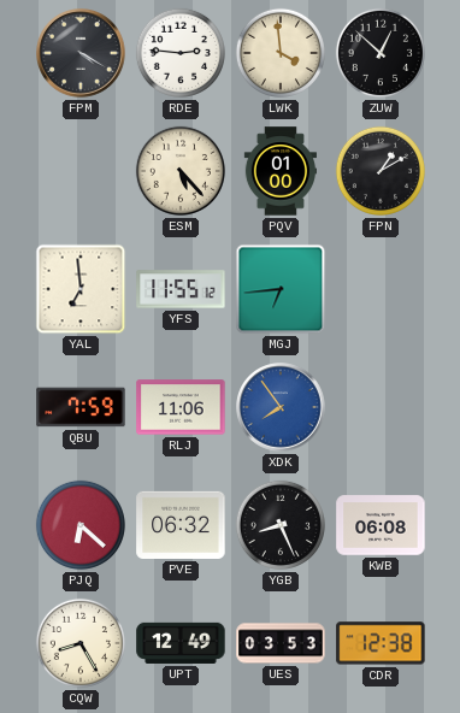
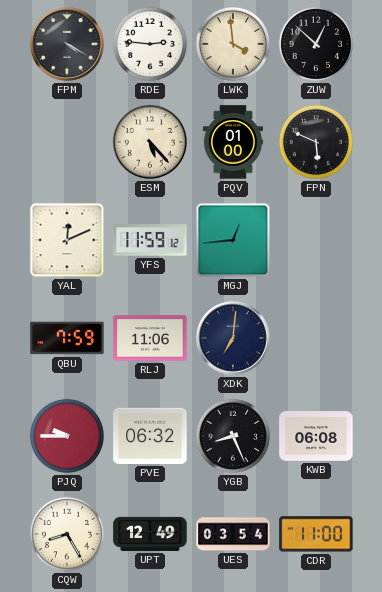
FPN: 1:10 -> 5:49 (316, 142)
YAL: 6:59 -> 12:11 (67, 240)
YFS: 11:55 -> 11:59 (150, 240)
MGJ: 6:44 -> 12:44 (233, 240)
XDK: 7:54 -> 7:01 (233, 338)
XDK dial: blue -> navy (233, 338)
PJQ: 6:22 -> 9:45 (67, 436)
UES: 03:53 -> 03:54 (233, 534)
CDR: 12:38 -> 11:00 (316, 534)
